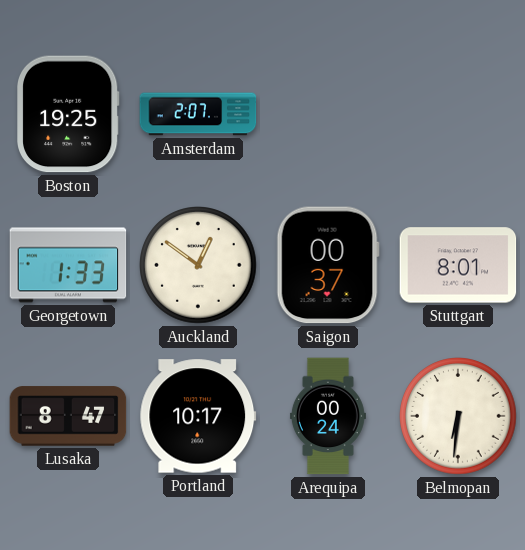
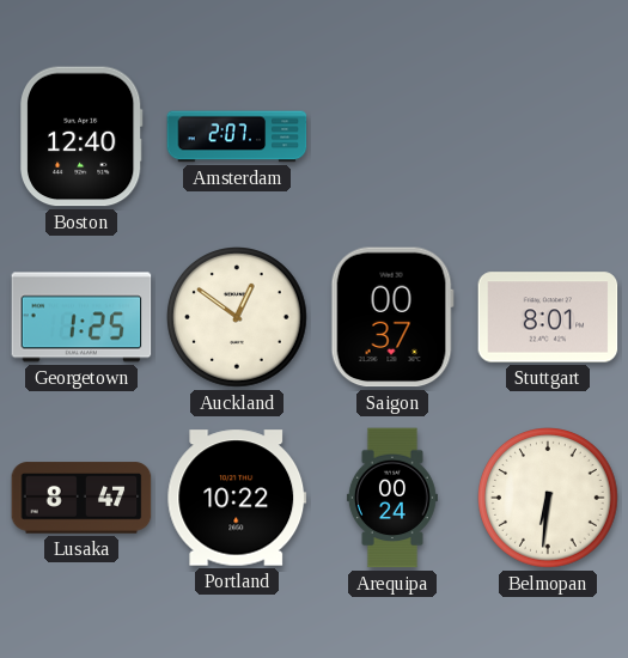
Boston: 19:25 -> 12:40 (81, 136)
Georgetown: 1:33 -> 1:25 (81, 317)
Portland: 10:17 -> 10:22 (237, 498)
